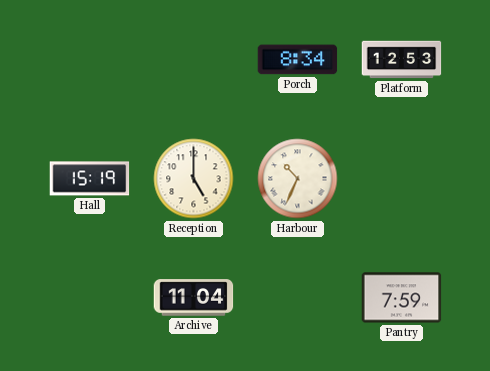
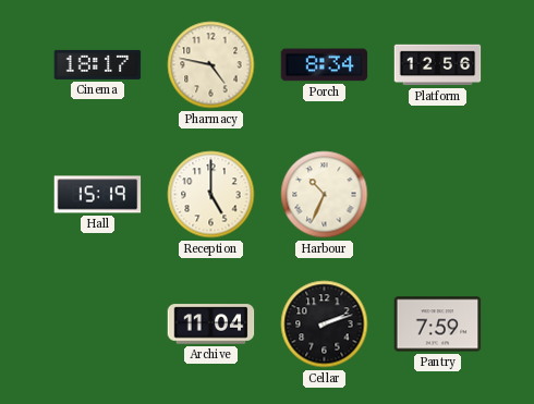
Cinema: none -> 18:17 (98, 64)
Pharmacy: none -> 4:47 (211, 65)
Platform: 12:53 -> 12:56 (438, 65)
Cellar: none -> 2:12 (325, 325)
